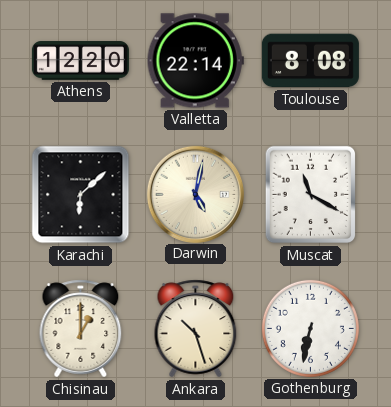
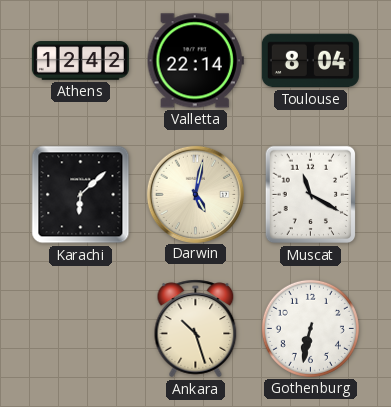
Athens: 12:20 -> 12:42 (80, 61)
Toulouse: 8:08 -> 8:04 (310, 61)
Chisinau: 1:00 -> none (81, 329)
